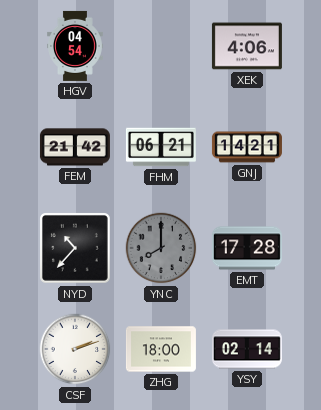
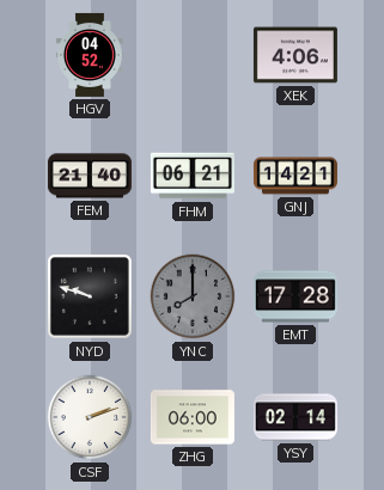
HGV: 04:54 -> 04:52 (91, 55)
FEM: 21:42 -> 21:40 (90, 176)
NYD: 10:37 -> 9:48 (91, 298)
ZHG: 18:00 -> 06:00 (193, 417)
